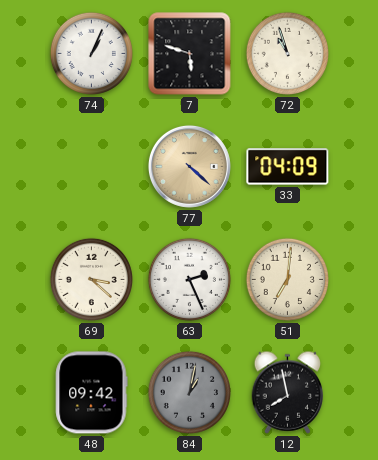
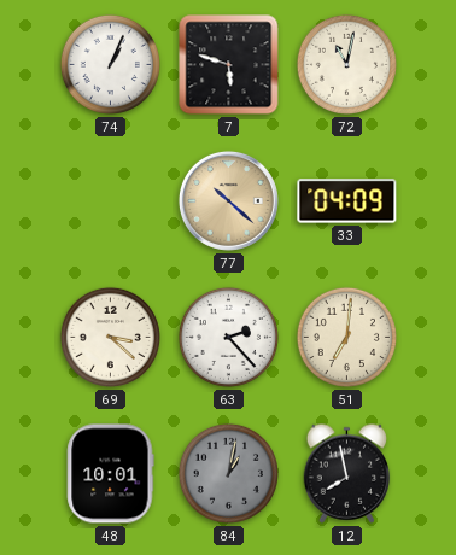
72: 10:57 -> 11:02 (346, 64)
77: 4:22 -> 10:22 (228, 200)
63: 2:26 -> 2:23 (228, 337)
48: 09:42 -> 10:01 (111, 474)
